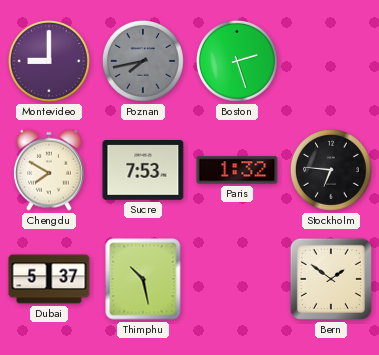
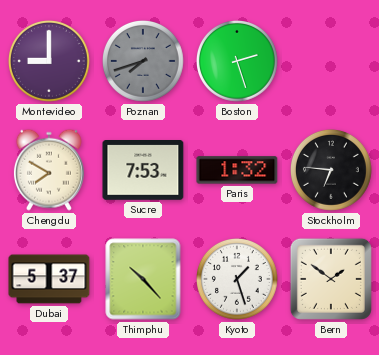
Poznan: 7:43 -> 7:42 (144, 62)
Thimphu: 10:28 -> 10:23 (143, 279)
Kyoto: none -> 1:27 (238, 280)
